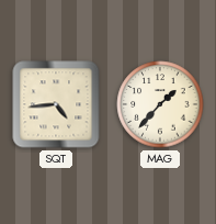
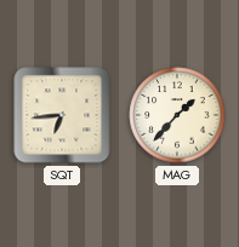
SQT: 4:44 -> 6:44 (62, 115)
